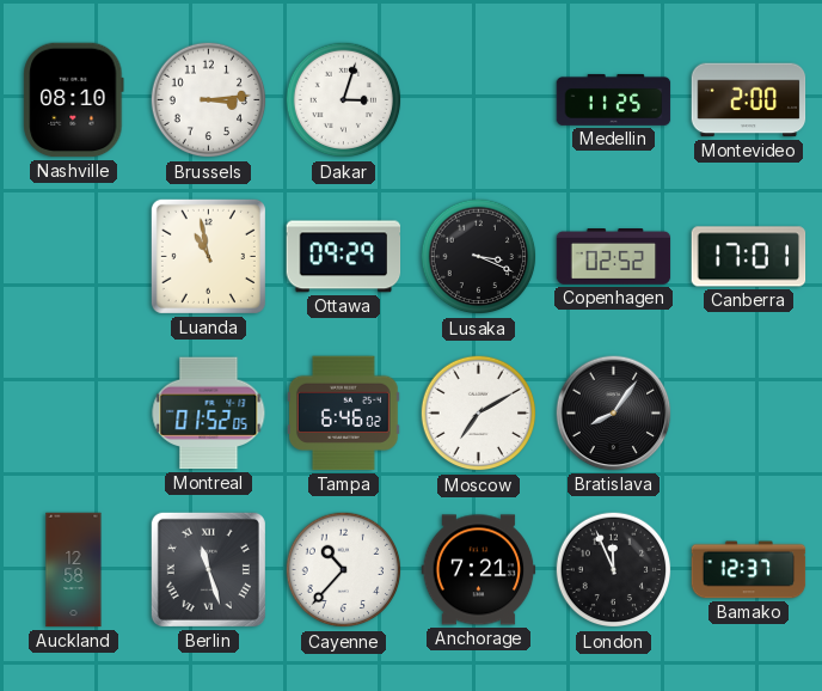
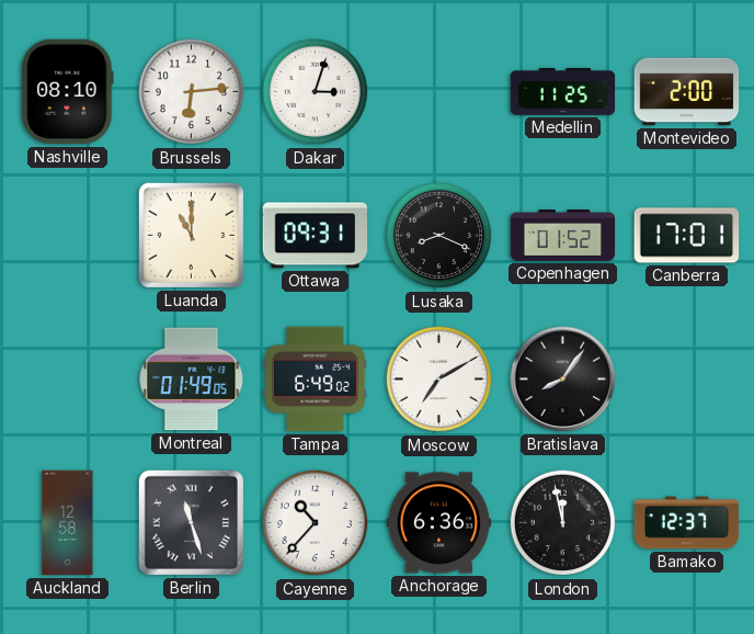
Brussels: 3:14 -> 6:14 (192, 92)
Luanda: 10:58 -> 11:00 (191, 235)
Ottawa: 09:29 -> 09:31 (316, 236)
Lusaka: 3:19 -> 8:19 (439, 236)
Copenhagen: 02:52 -> 01:52 (563, 236)
Montreal: 01:52 -> 01:49 (192, 380)
Tampa: 6:46 -> 6:49 (315, 380)
Anchorage: 7:21 -> 6:36 (439, 523)
London: 11:56 -> 11:58 (563, 523)
